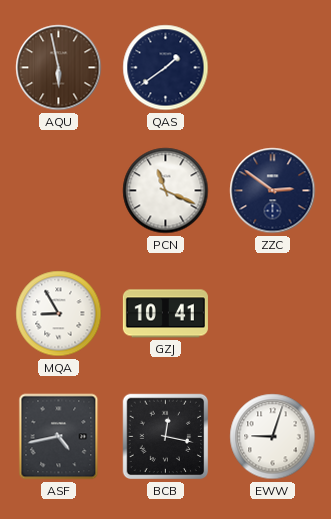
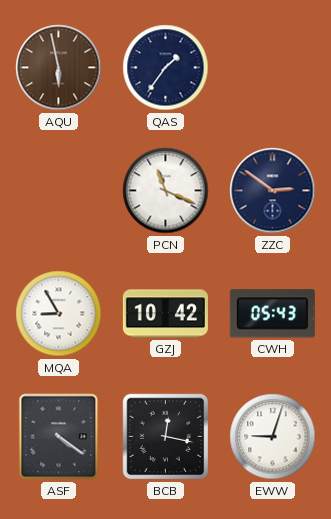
QAS: 1:39 -> 1:36 (166, 68)
GZJ: 10:41 -> 10:42 (165, 314)
CWH: none -> 05:43 (272, 314)
ASF: 4:43 -> 4:21 (59, 437)
